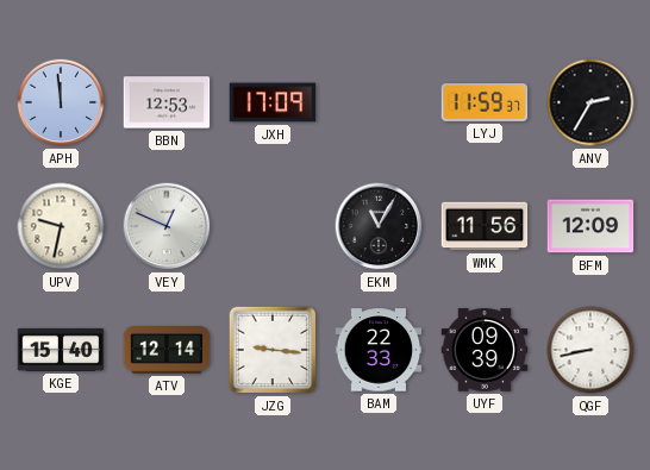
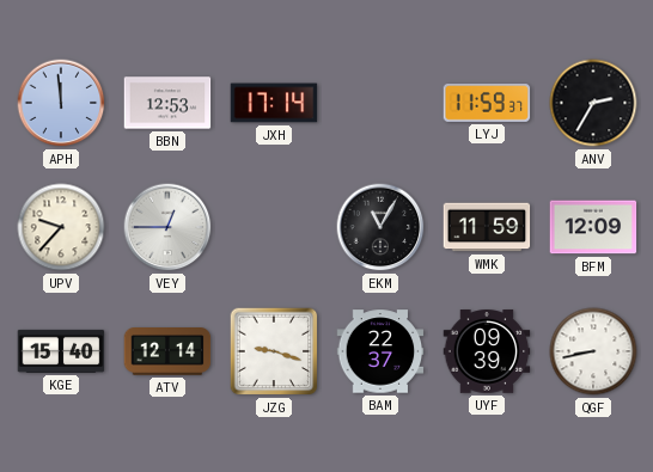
JXH: 17:09 -> 17:14 (274, 103)
UPV: 9:32 -> 9:37 (61, 227)
VEY: 12:49 -> 12:45 (167, 227)
WMK: 11:56 -> 11:59 (487, 227)
JZG: 9:16 -> 9:18 (274, 351)
BAM: 22:33 -> 22:37 (380, 351)
